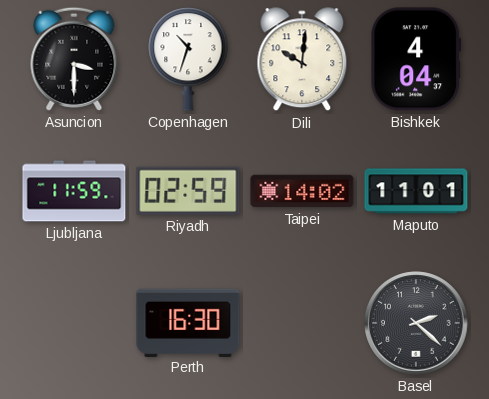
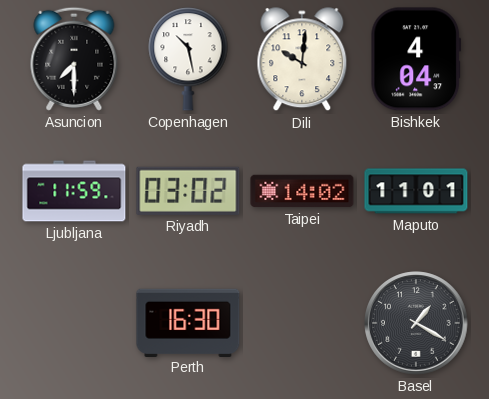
Asuncion: 3:30 -> 7:30 (74, 59)
Copenhagen: 10:33 -> 10:28 (188, 59)
Riyadh: 02:59 -> 03:02 (188, 191)
Basel: 2:22 -> 1:20 (416, 323)
